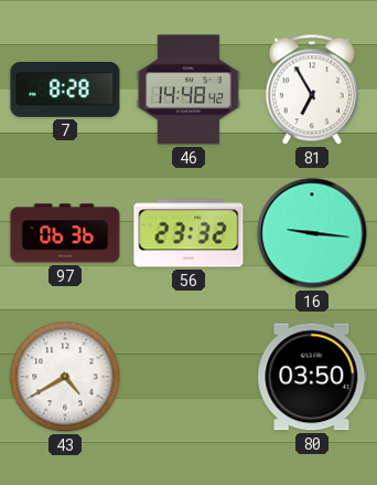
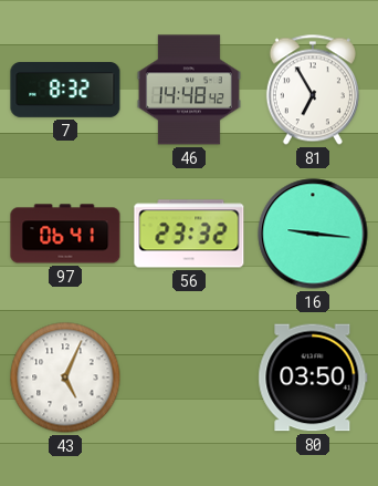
7: 8:28 -> 8:32 (65, 91)
97: 06:36 -> 06:41 (65, 234)
43: 4:40 -> 5:04 (65, 378)
